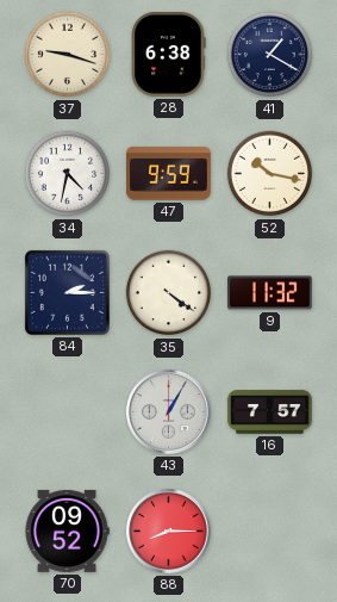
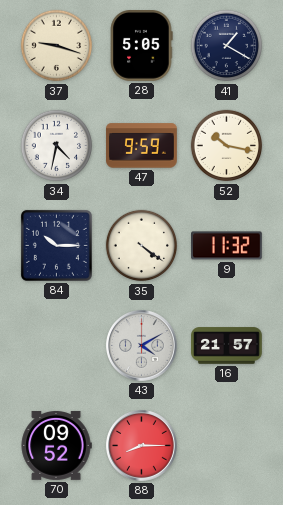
28: 6:38 -> 5:05 (141, 46)
84: 2:15 -> 10:15 (56, 245)
43: 1:05 -> 4:10 (142, 346)
16: 7:57 -> 21:57 (227, 346)
